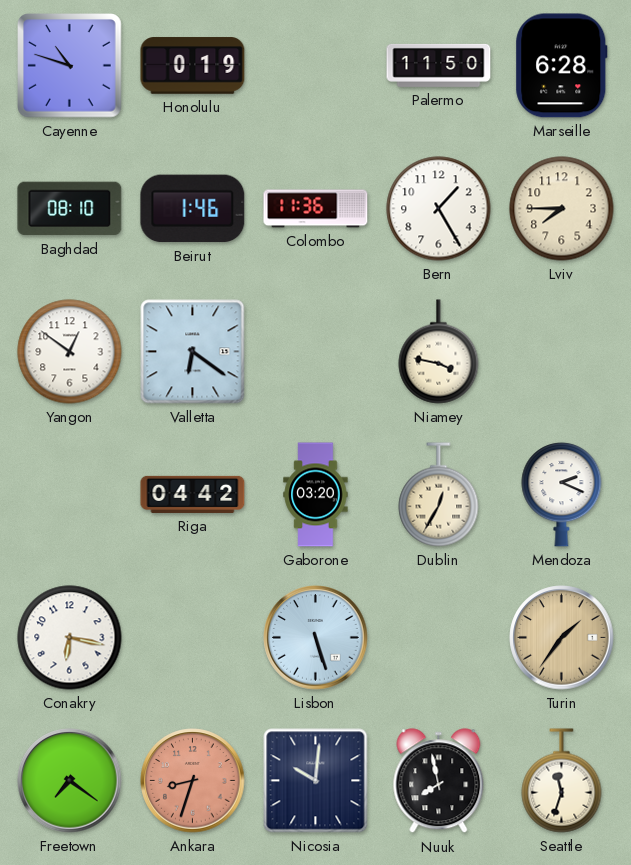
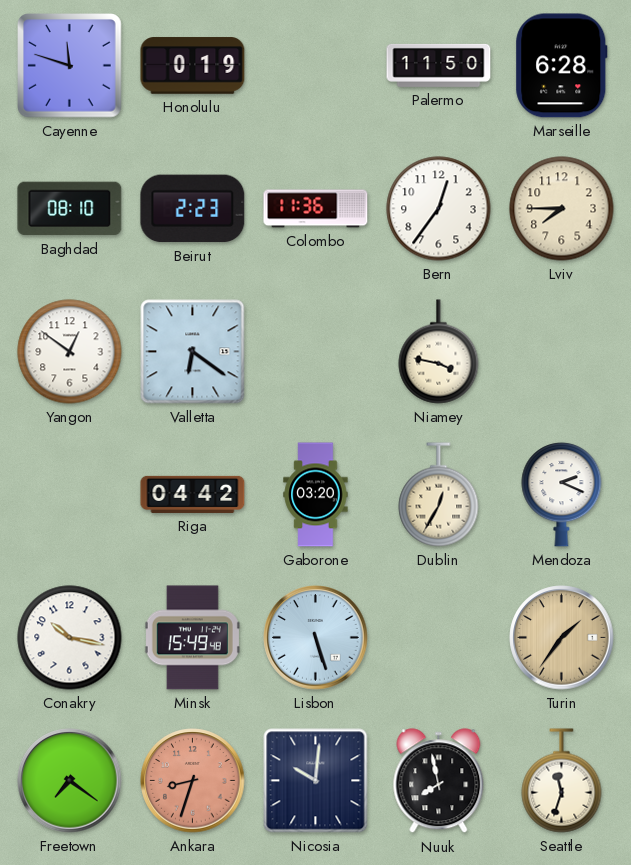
Cayenne: 10:48 -> 11:48 (70, 66)
Beirut: 1:46 -> 2:23 (193, 209)
Bern: 1:25 -> 12:36 (439, 209)
Conakry: 6:17 -> 10:17 (70, 638)
Minsk: none -> 15:49 (192, 638)
